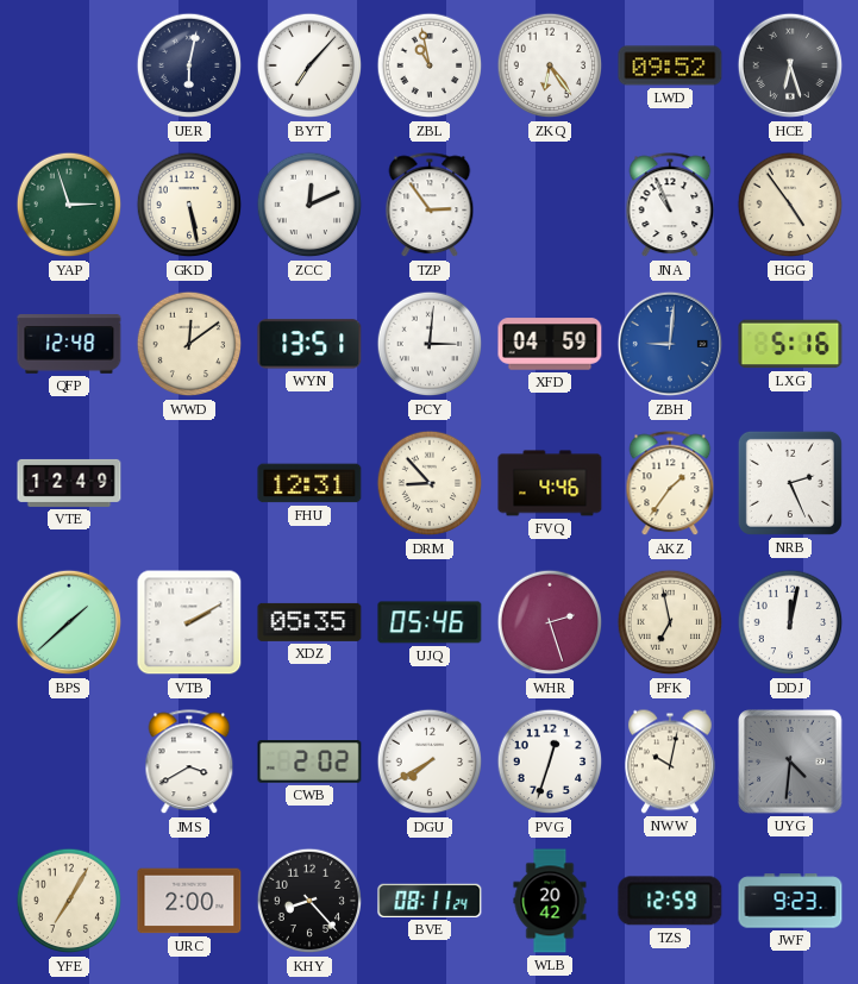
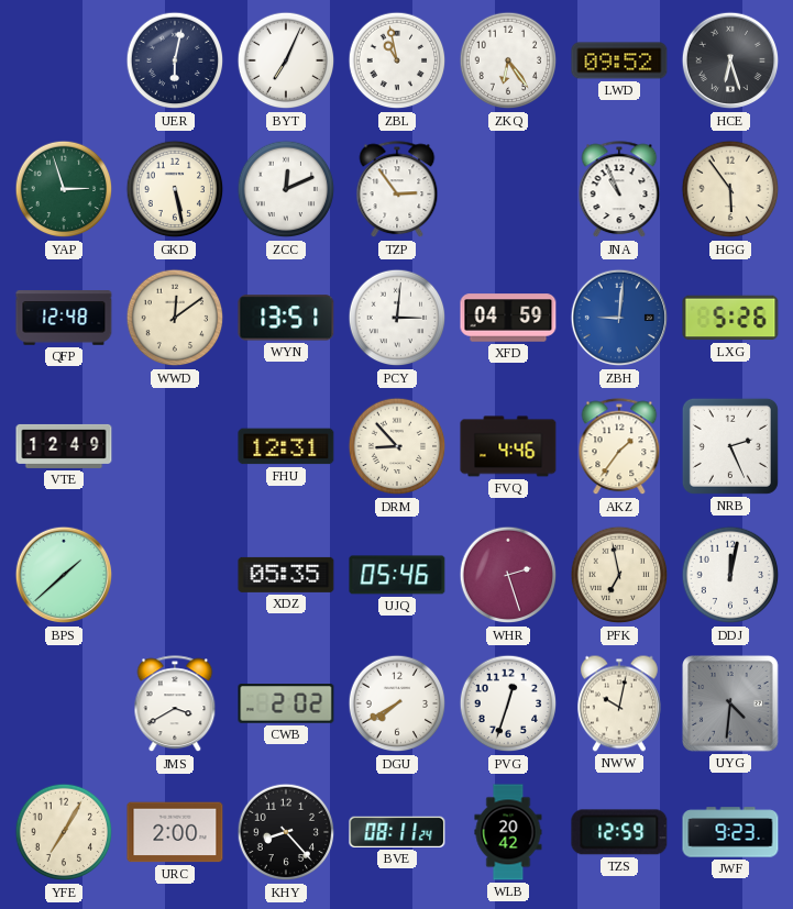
BYT: 7:07 -> 7:04 (286, 60)
HGG: 4:54 -> 5:54 (730, 189)
LXG: 5:16 -> 5:26 (730, 318)
VTB: 2:10 -> none (189, 622)
